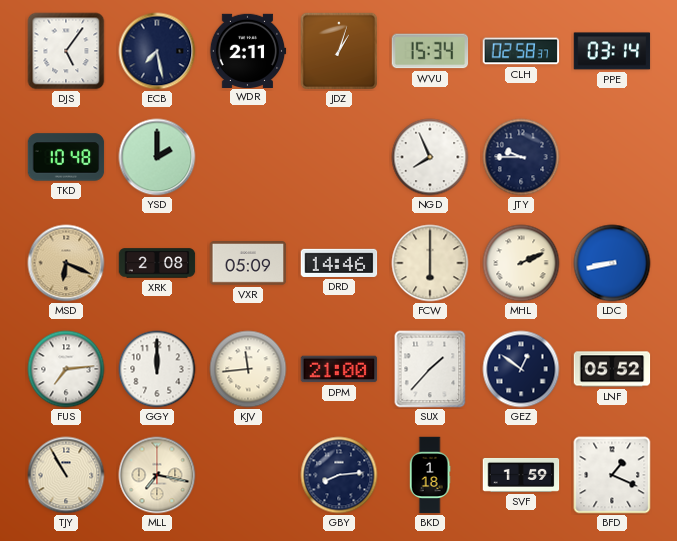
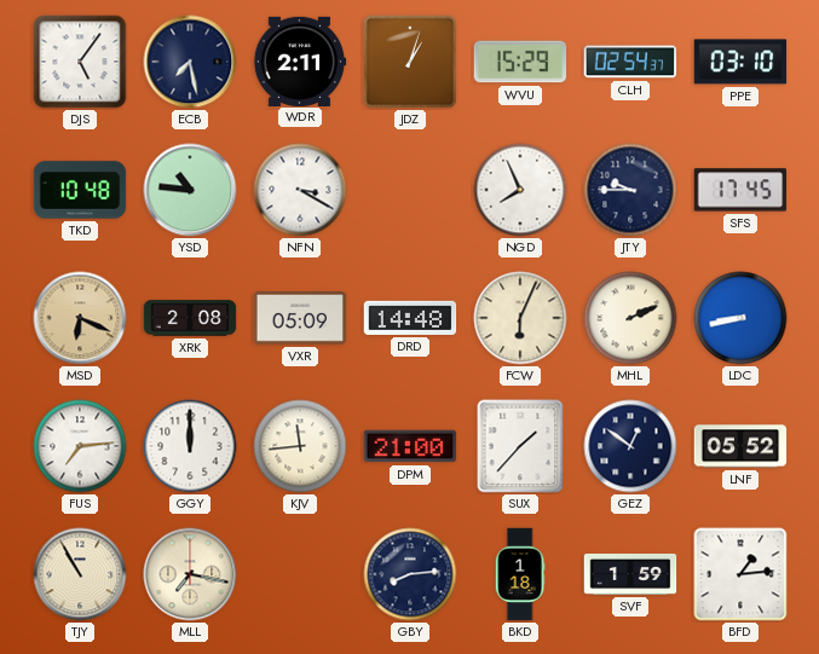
WVU: 15:34 -> 15:29 (520, 62)
CLH: 02:58 -> 02:54 (630, 62)
PPE: 03:14 -> 03:10 (740, 62)
YSD: 2:00 -> 10:46 (190, 190)
NFN: none -> 3:20 (300, 190)
SFS: none -> 17:45 (740, 190)
DRD: 14:46 -> 14:48 (410, 318)
FCW: 6:00 -> 6:04 (520, 318)
BFD: 1:19 -> 1:14 (740, 574)
